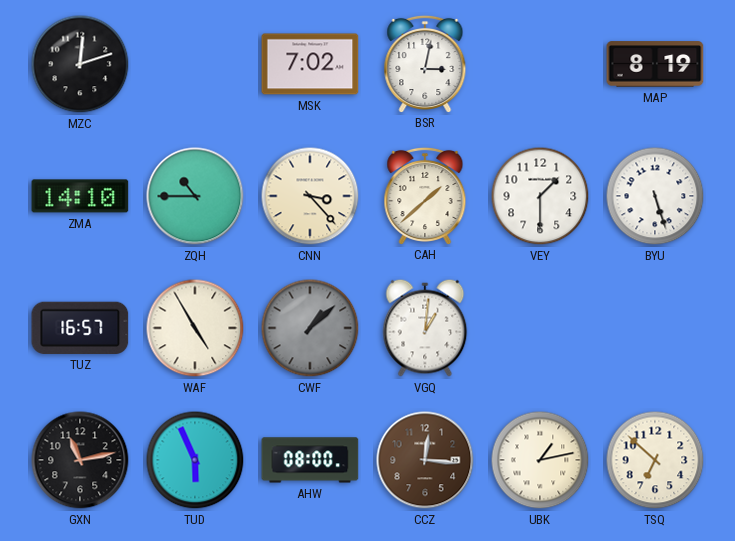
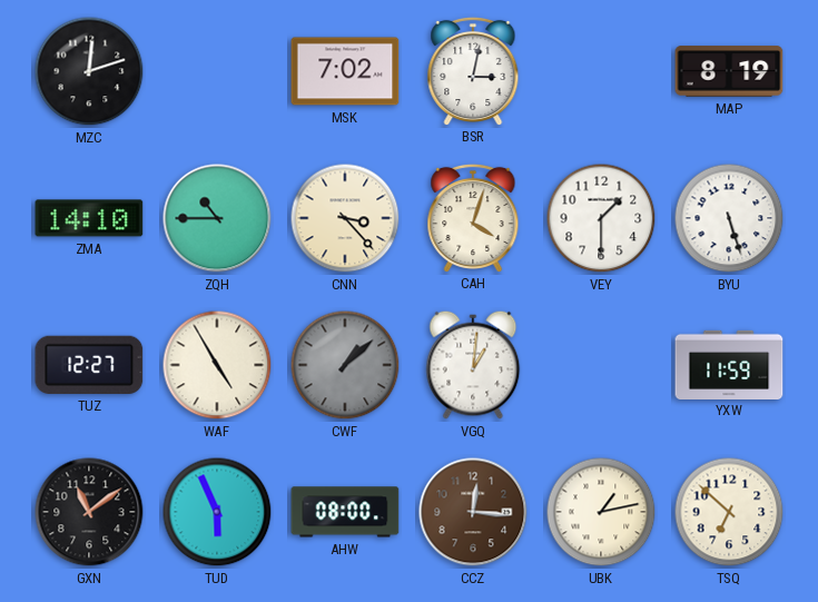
CAH: 1:38 -> 4:03 (473, 217)
TUZ: 16:57 -> 12:27 (89, 365)
YXW: none -> 11:59 (729, 364)
GXN: 11:13 -> 11:09 (89, 512)
